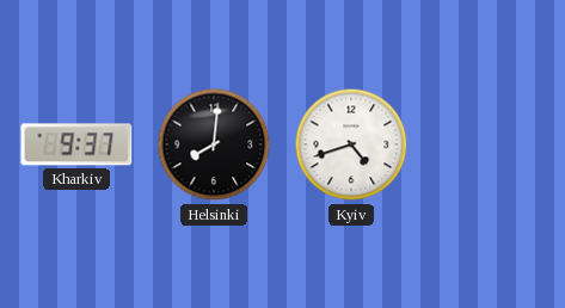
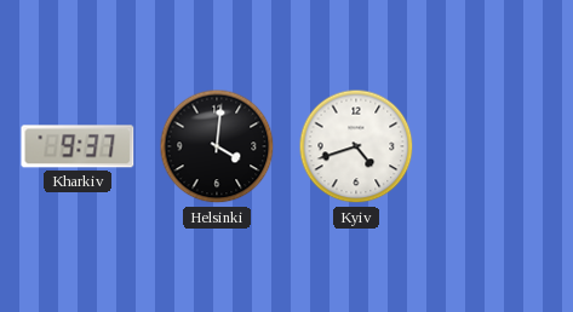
Helsinki: 8:01 -> 4:01 (217, 146)
